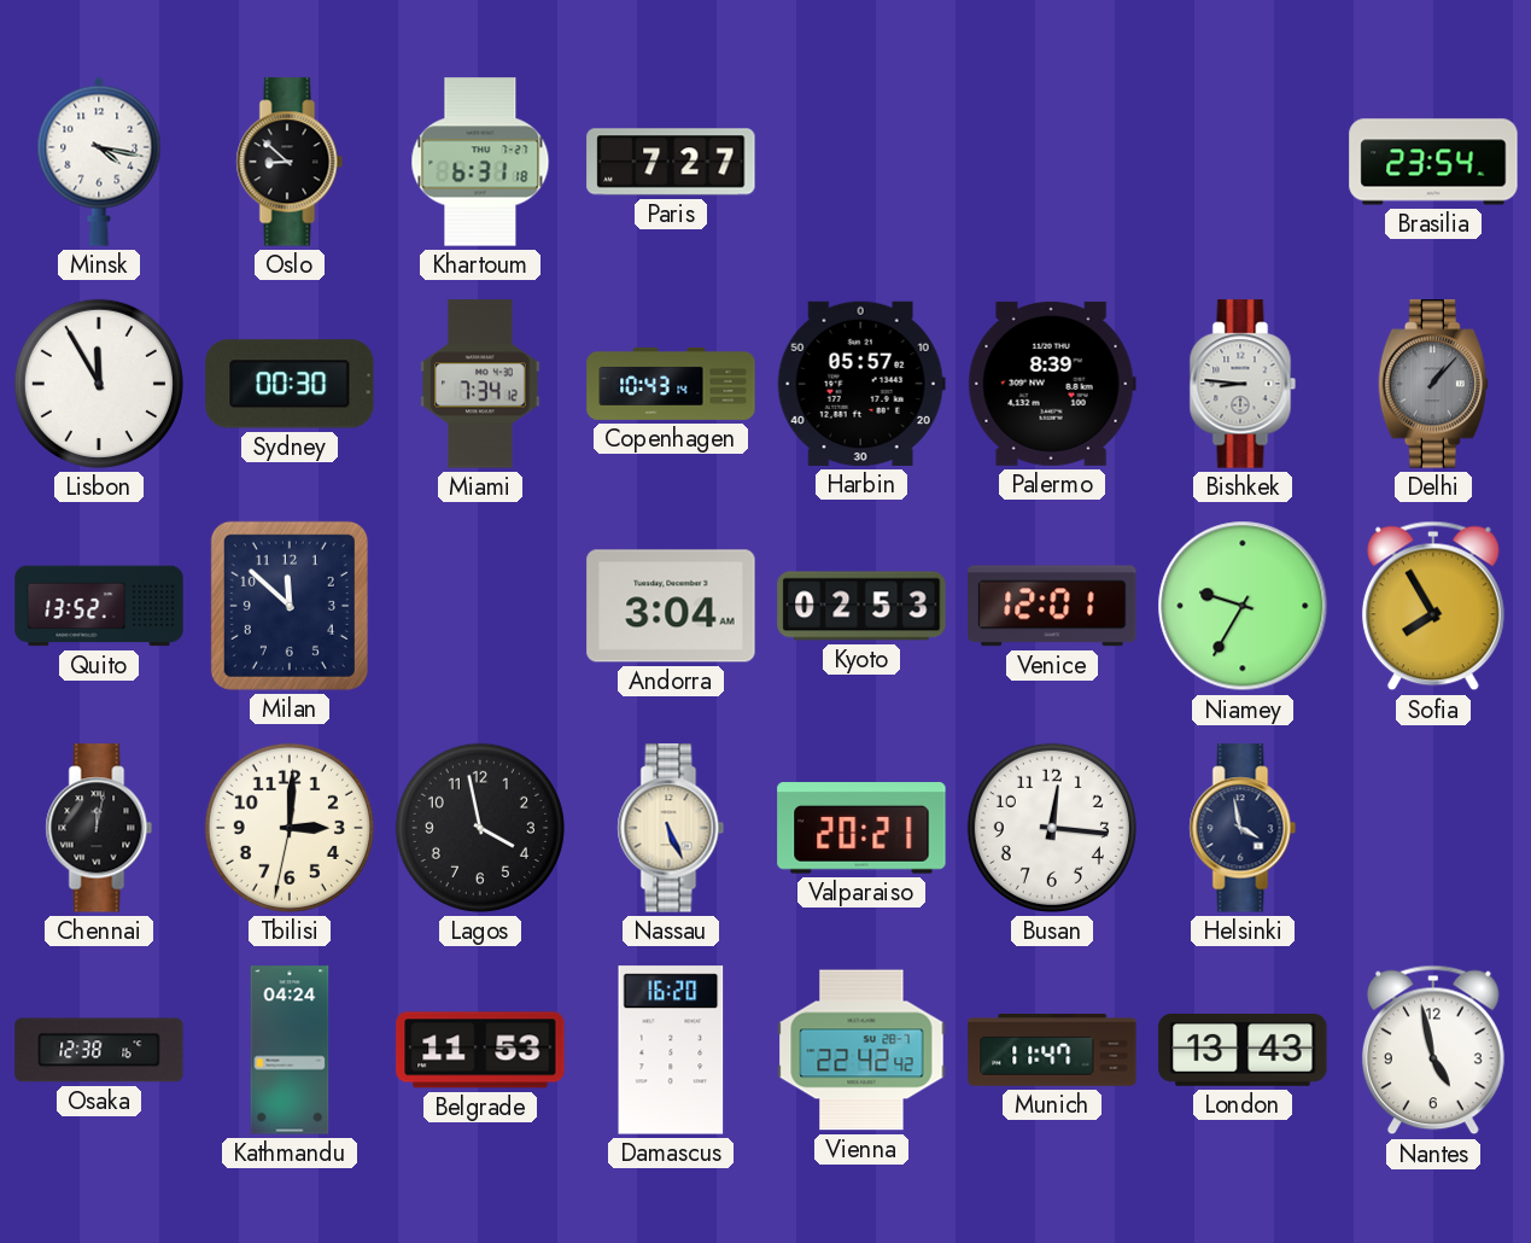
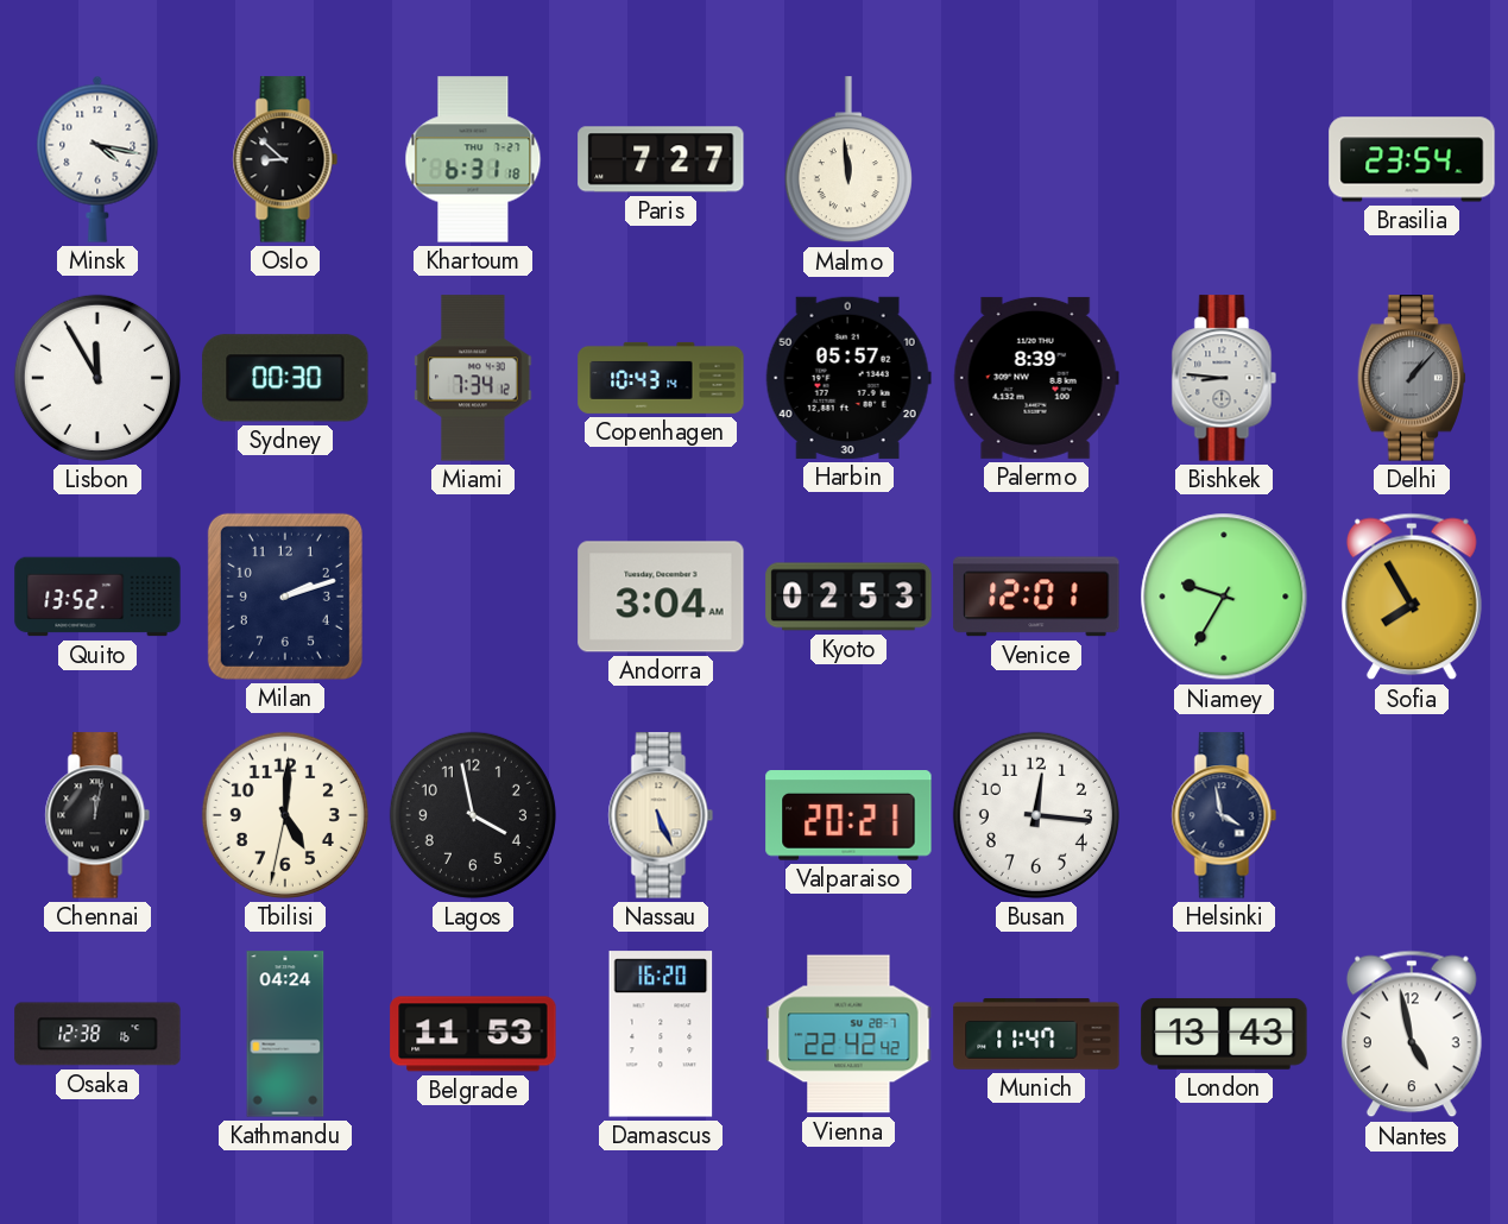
Malmo: none -> 11:59 (848, 160)
Milan: 11:52 -> 2:12 (285, 597)
Tbilisi: 3:00 -> 5:00 (285, 815)
